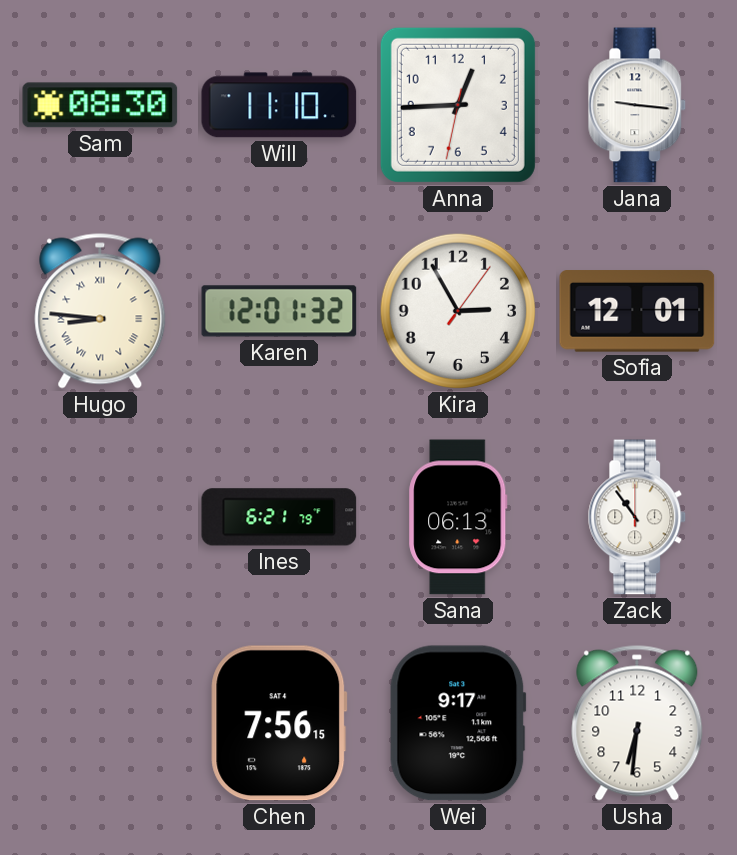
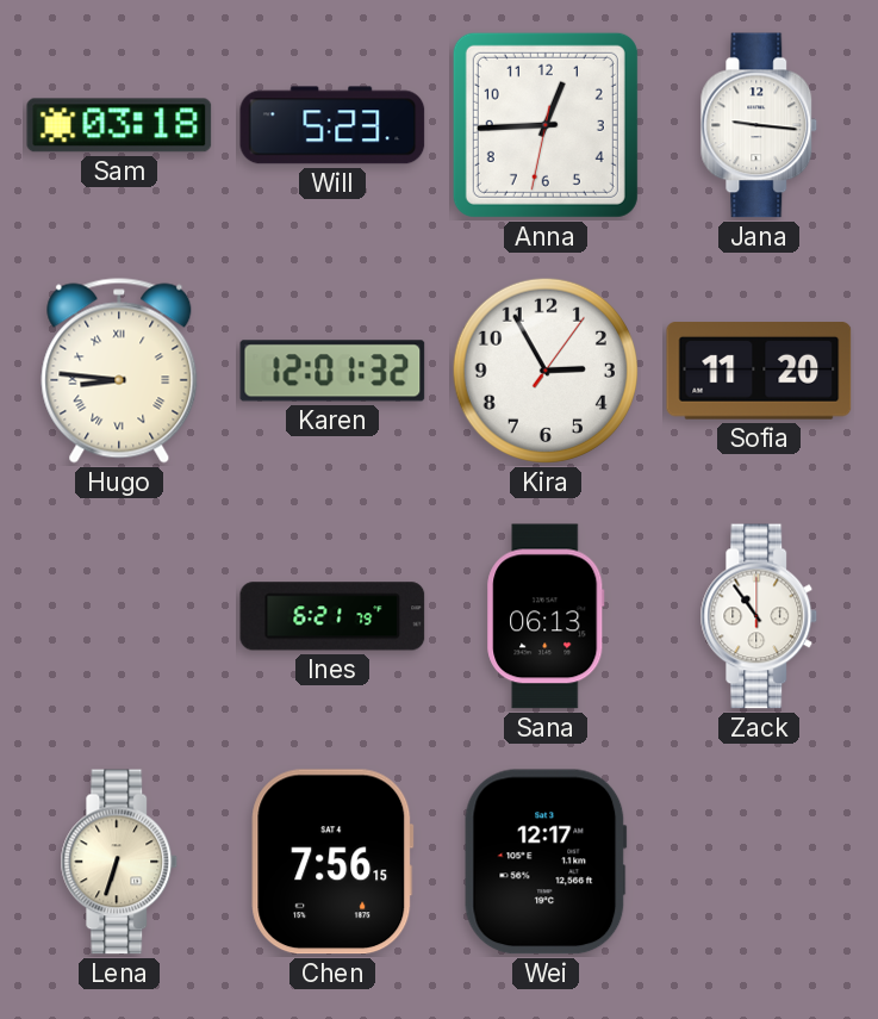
Sam: 08:30 -> 03:18 (119, 125)
Will: 11:10 -> 5:23 (332, 125)
Sofia: 12:01 -> 11:20 (759, 371)
Lena: none -> 6:33 (119, 862)
Wei: 9:17 -> 12:17 (546, 862)
Usha: 6:31 -> none (637, 723)
